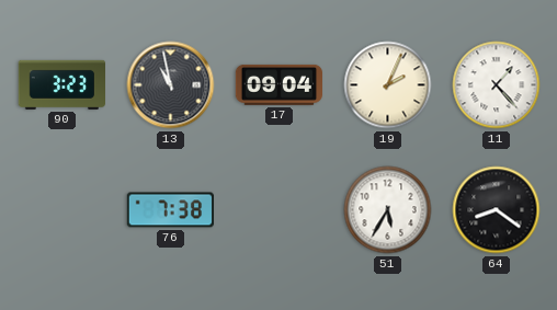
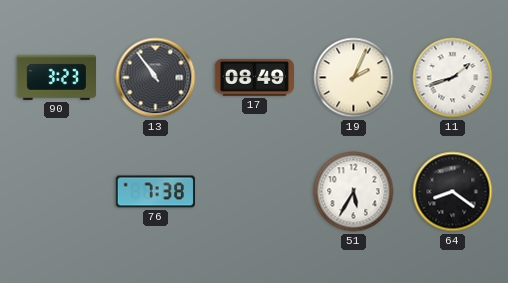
13: 10:58 -> 10:54 (156, 78)
17: 09:04 -> 08:49 (254, 77)
11: 1:23 -> 1:42 (453, 78)
